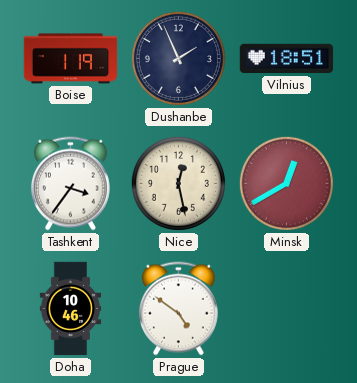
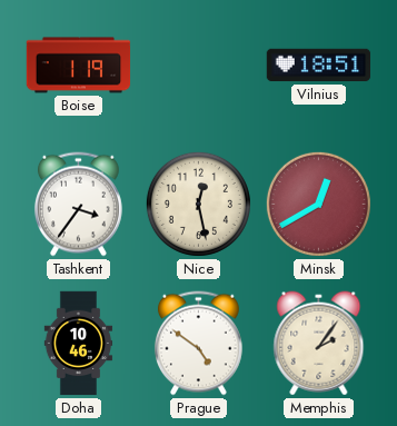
Dushanbe: 1:56 -> none (178, 58)
Memphis: none -> 2:06 (319, 344)
